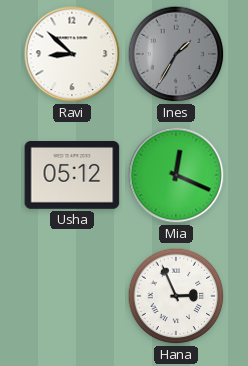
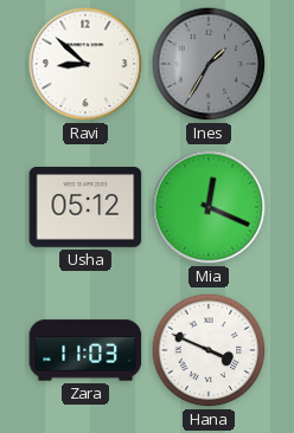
Zara: none -> 11:03 (85, 350)
Hana: 2:56 -> 3:49 (209, 350)
